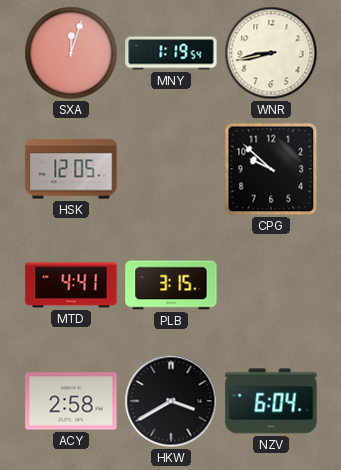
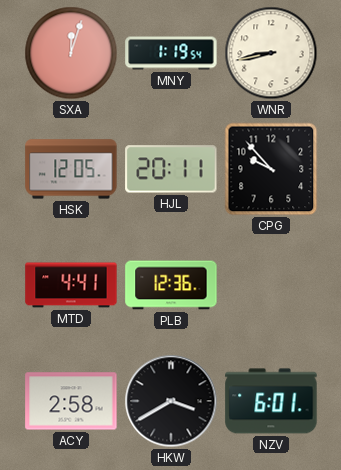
HJL: none -> 20:11 (171, 169)
CPG: 9:52 -> 9:53 (271, 169)
PLB: 3:15 -> 12:36 (171, 285)
NZV: 6:04 -> 6:01 (271, 401)
